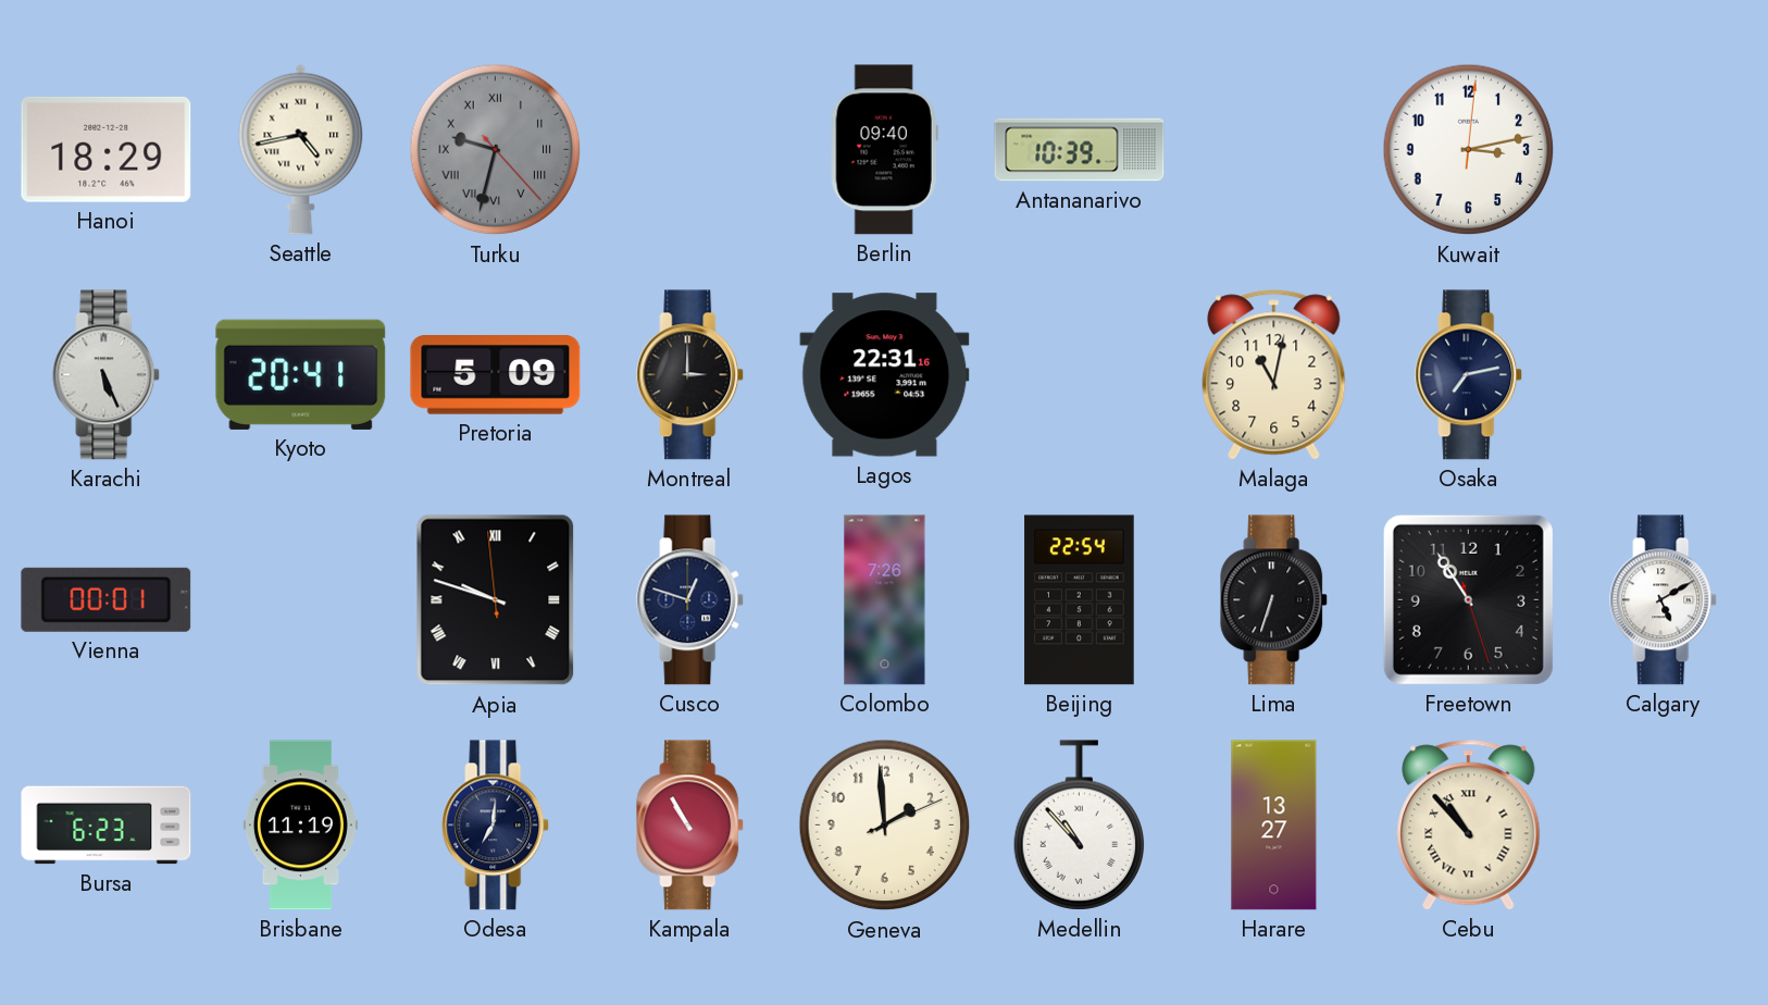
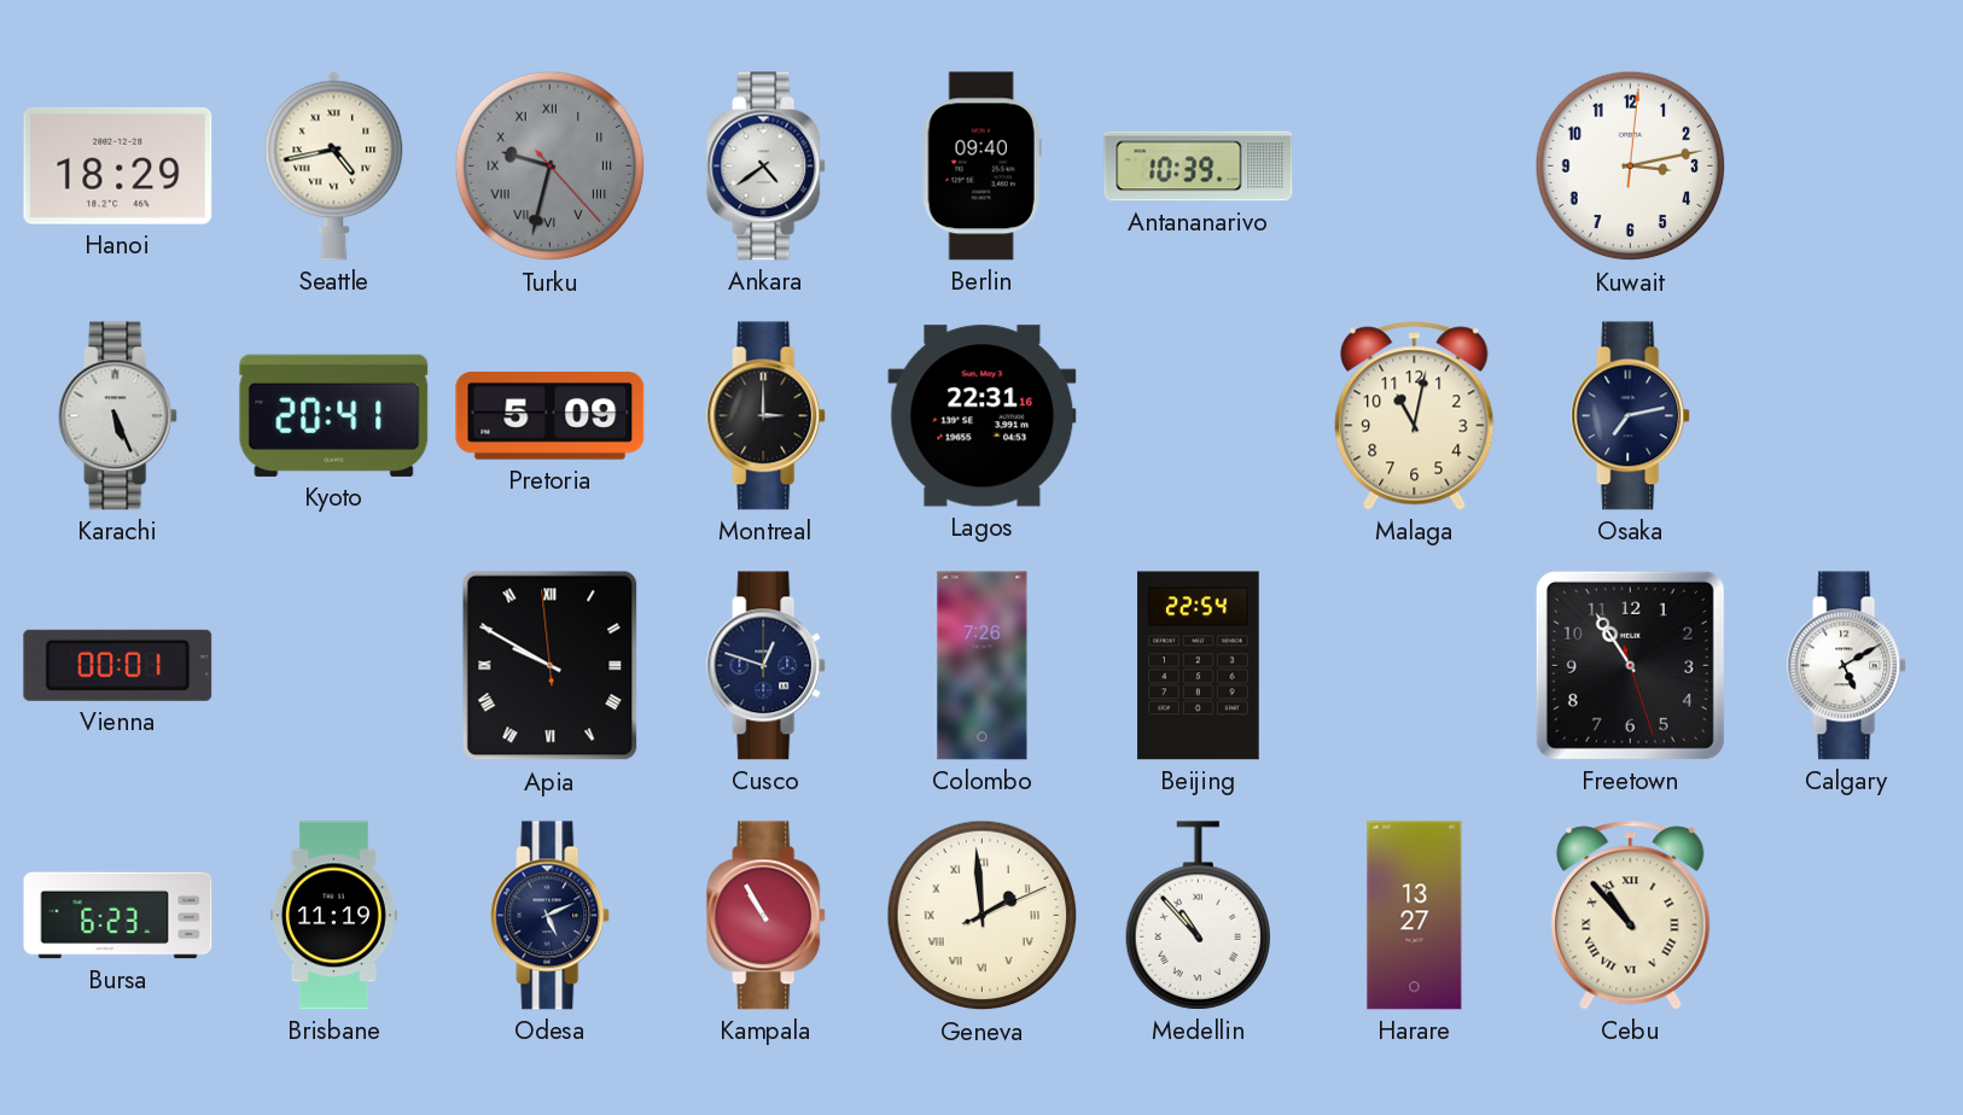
Ankara: none -> 4:39 (767, 167)
Apia: 9:47 -> 9:49 (551, 666)
Lima: 6:33 -> none (1274, 600)
Odesa: 7:01 -> 5:11 (551, 916)
Geneva numerals: Arabic -> Roman (983, 916)
